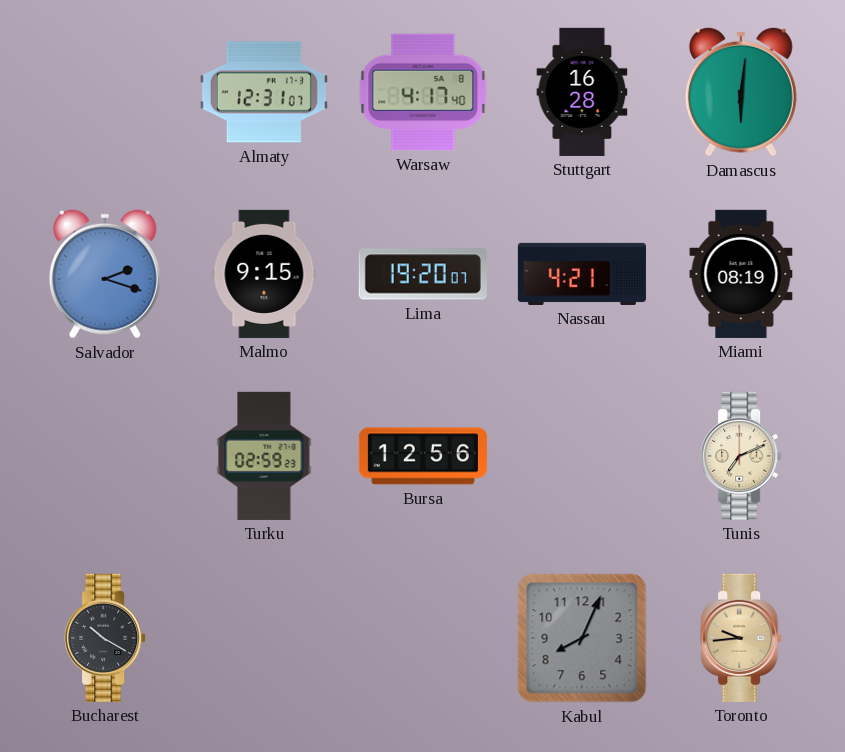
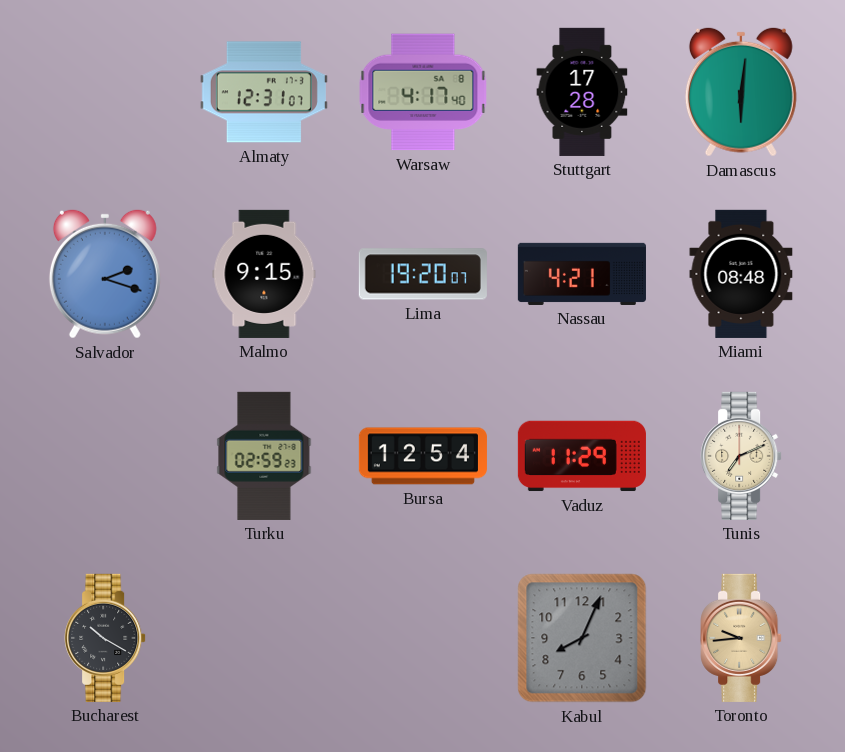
Stuttgart: 16:28 -> 17:28 (582, 92)
Miami: 08:19 -> 08:48 (741, 274)
Bursa: 12:56 -> 12:54 (423, 456)
Vaduz: none -> 11:29 (582, 456)
